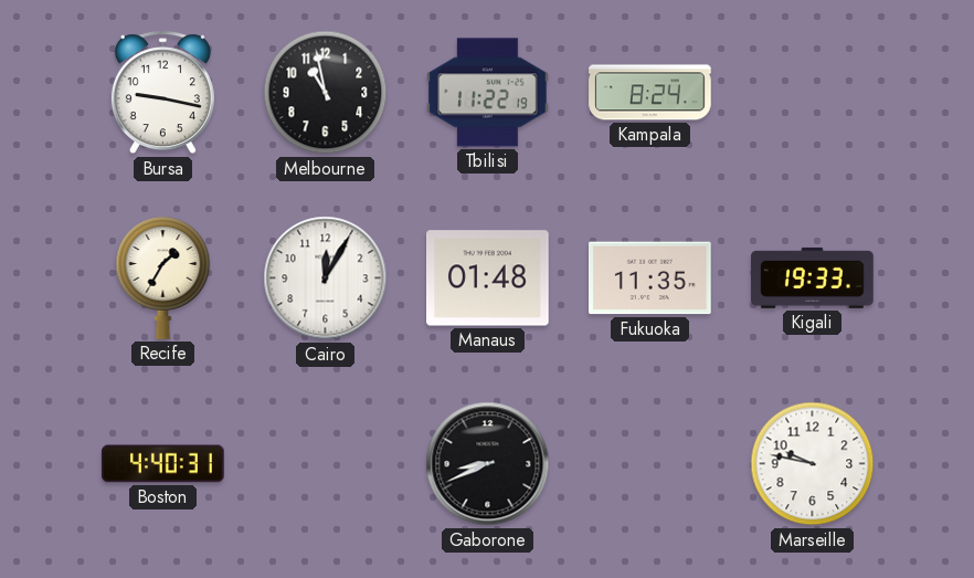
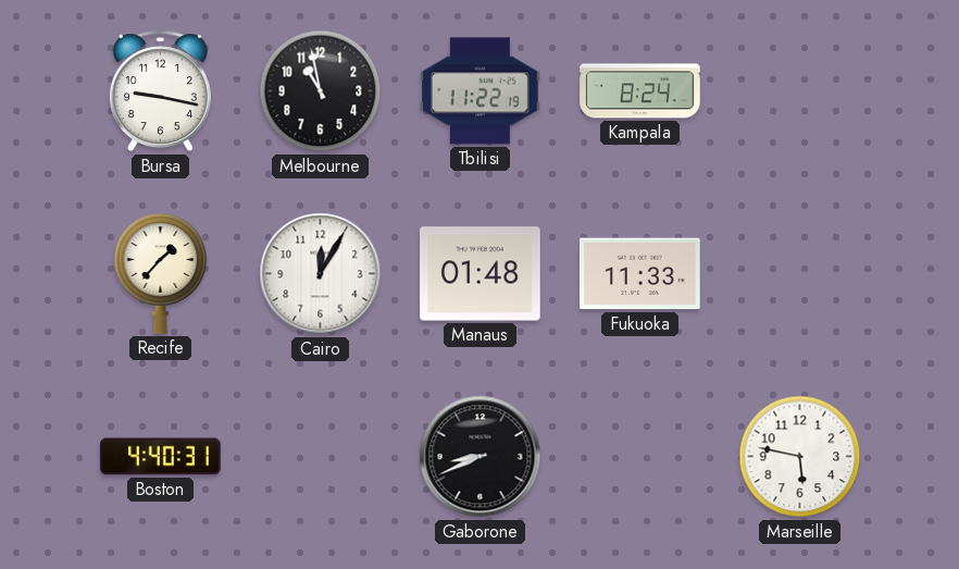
Recife: 1:35 -> 1:37 (161, 273)
Fukuoka: 11:35 -> 11:33 (640, 274)
Kigali: 19:33 -> none (813, 277)
Marseille: 9:47 -> 5:47 (800, 457)
